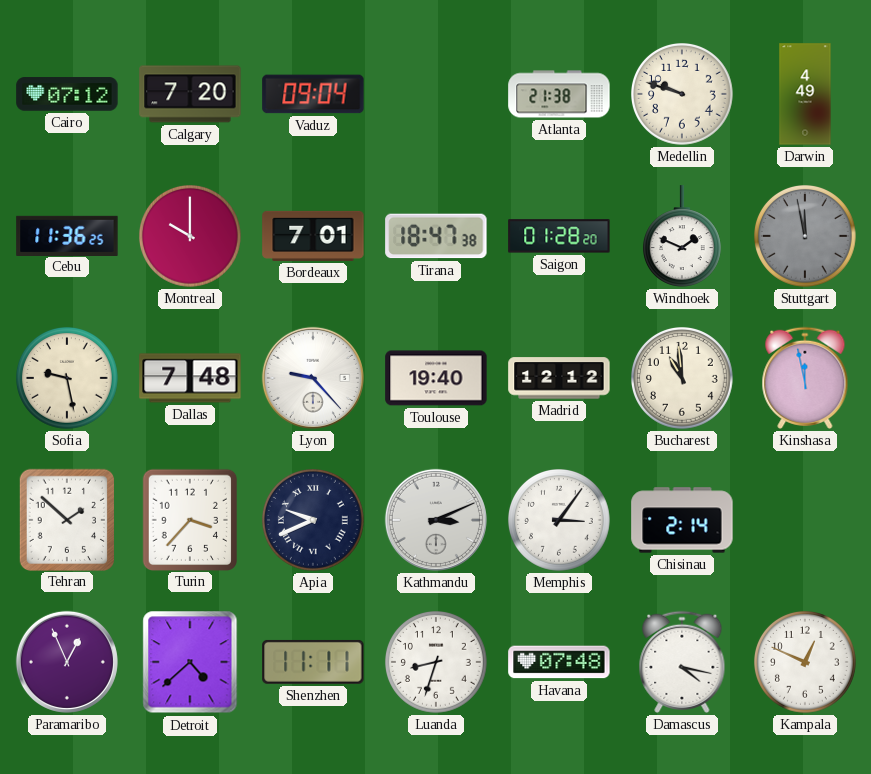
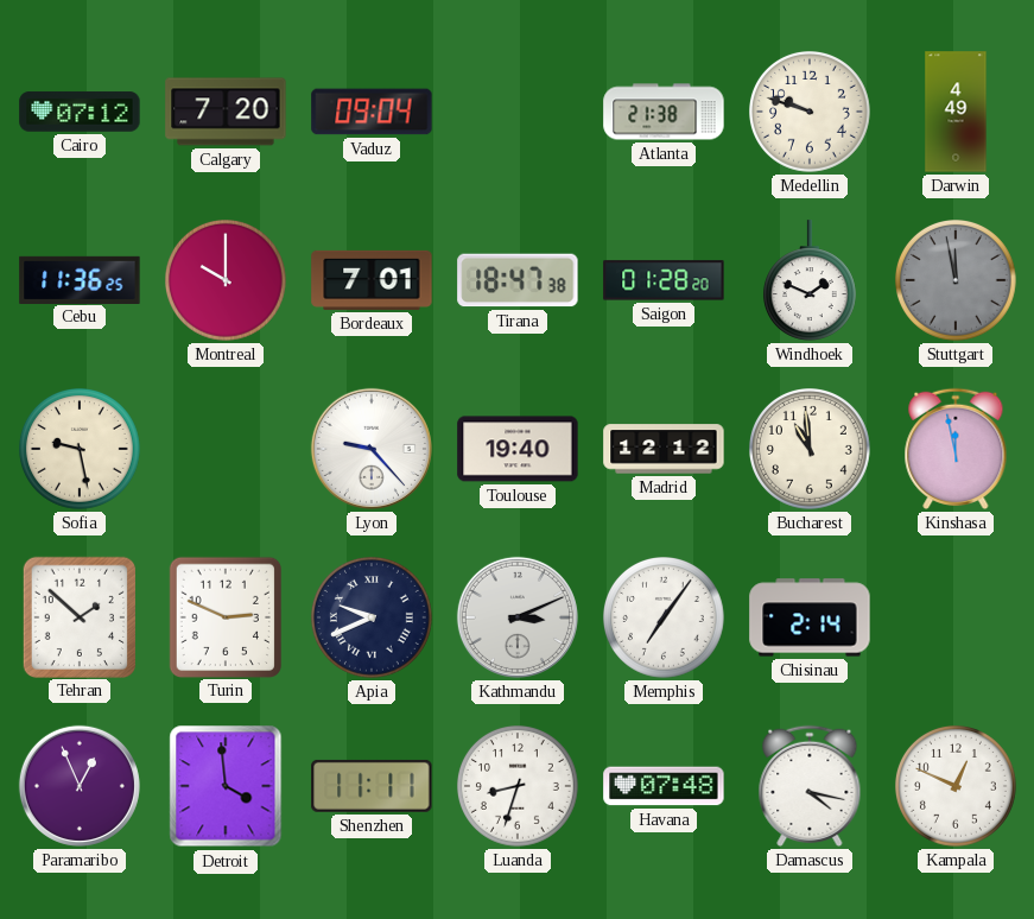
Dallas: 7:48 -> none (190, 378)
Turin: 3:37 -> 2:49 (224, 616)
Memphis: 3:06 -> 7:06 (665, 619)
Detroit: 4:38 -> 3:59 (226, 786)
